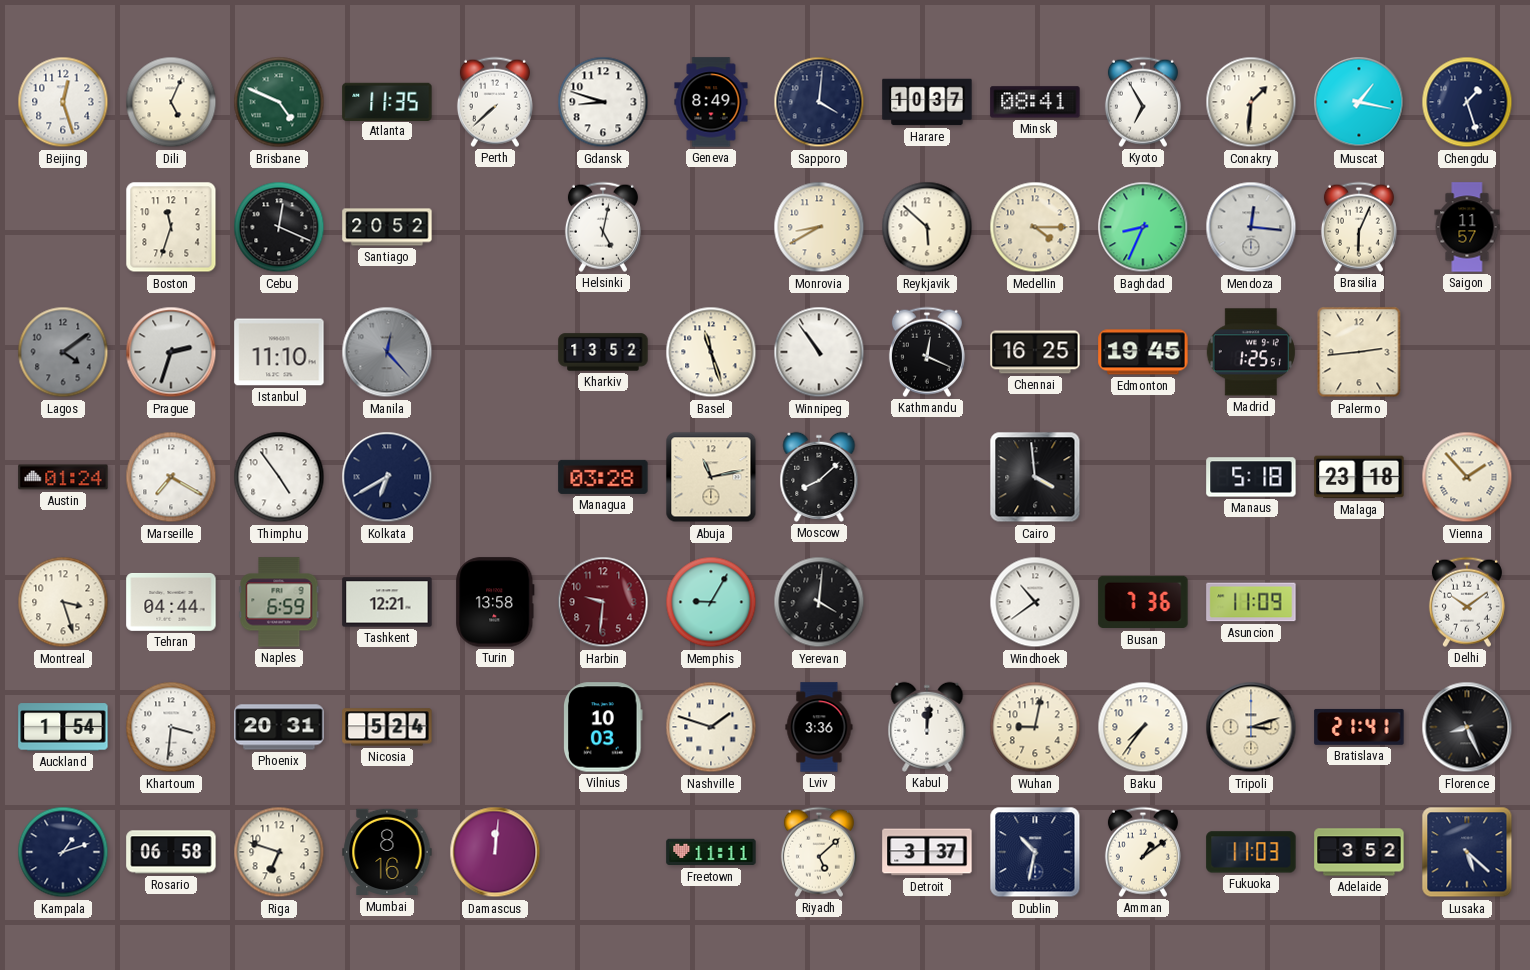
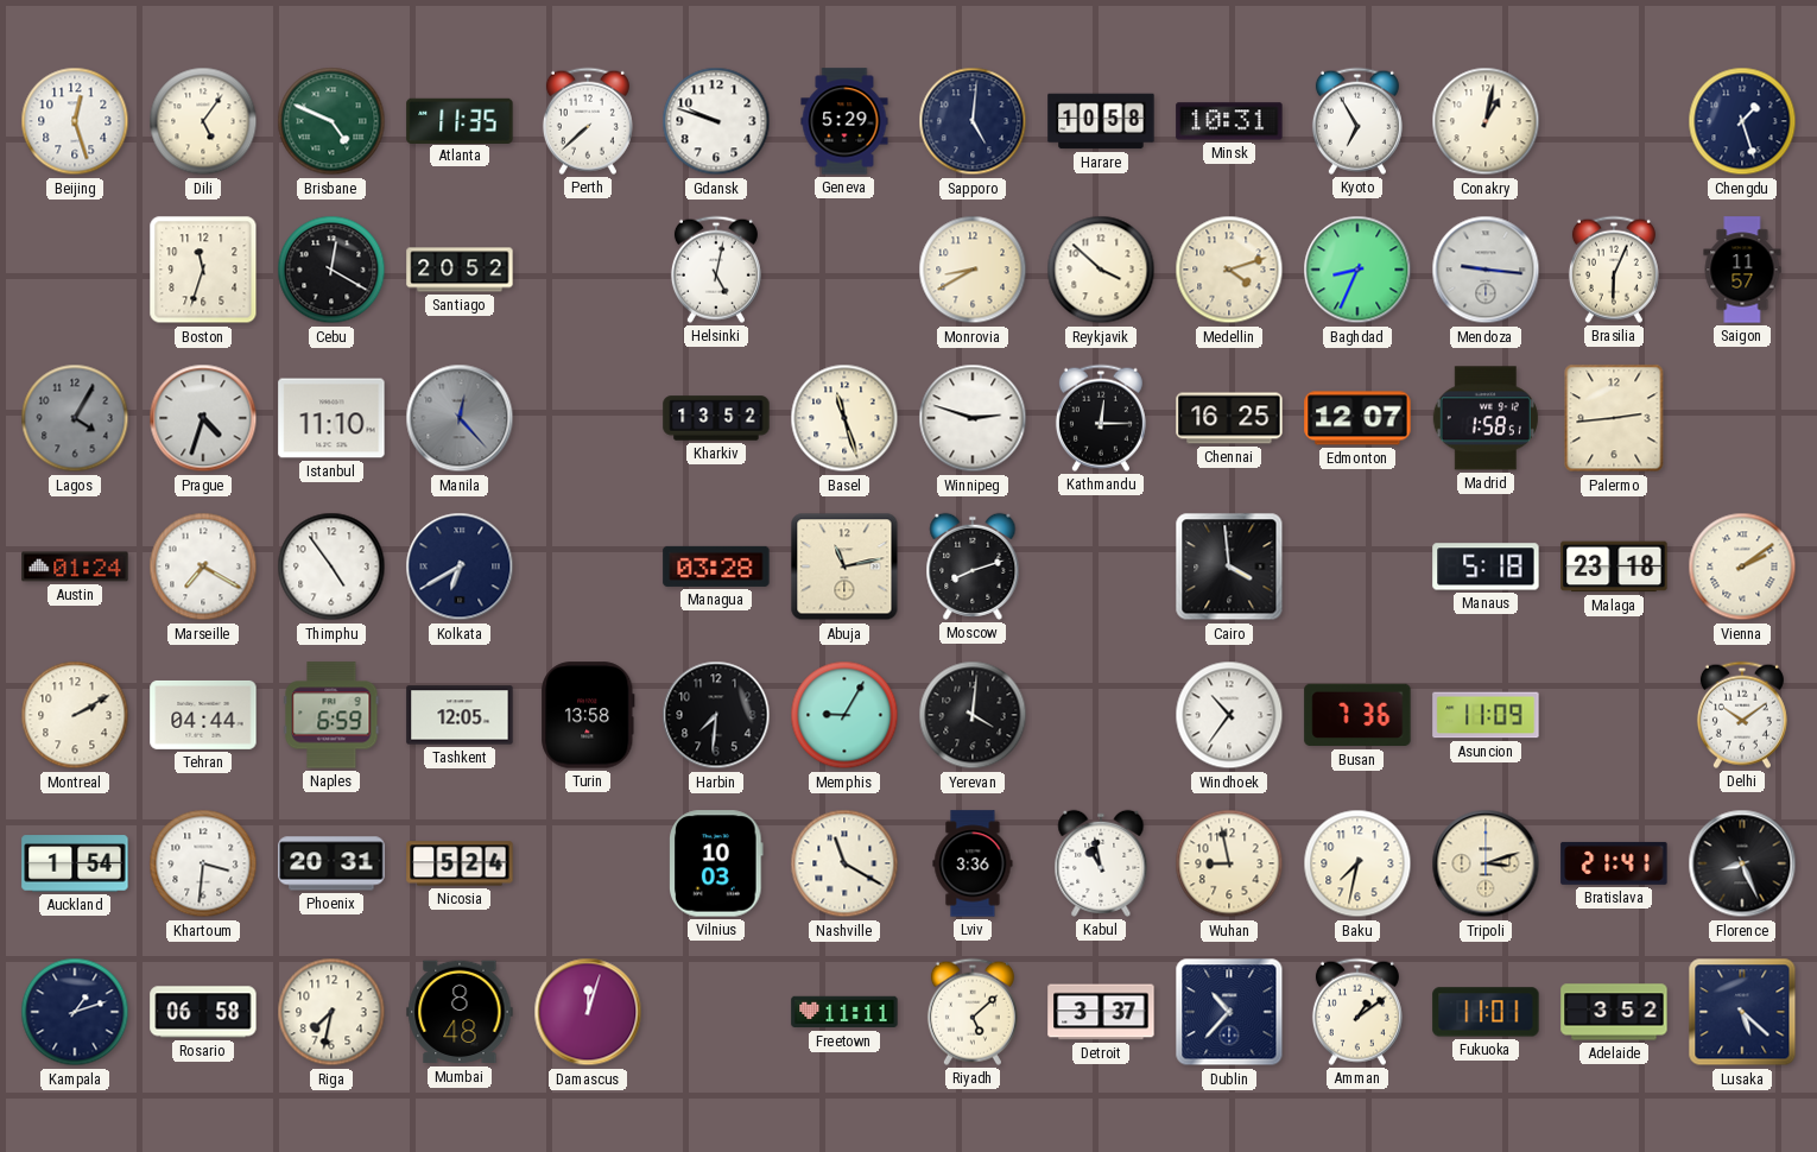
Dili: 5:04 -> 5:06 (203, 121)
Gdansk: 8:48 -> 9:48 (716, 121)
Geneva: 8:49 -> 5:29 (844, 121)
Sapporo: 4:01 -> 5:01 (973, 121)
Harare: 10:37 -> 10:58 (1101, 121)
Minsk: 08:41 -> 10:31 (1229, 121)
Conakry: 1:31 -> 1:02 (1486, 121)
Muscat: 1:17 -> none (1359, 102)
Cebu: 12:19 -> 12:20 (331, 270)
Reykjavik: 5:52 -> 3:52 (1101, 270)
Medellin: 4:15 -> 4:12 (1229, 270)
Mendoza: 12:16 -> 9:16 (1486, 270)
Lagos: 4:09 -> 4:05 (75, 418)
Prague: 2:33 -> 4:33 (203, 418)
Winnipeg: 10:54 -> 2:48 (973, 418)
Kathmandu: 12:19 -> 12:15 (1101, 418)
Edmonton: 19:45 -> 12:07 (1357, 418)
Madrid: 1:25 -> 1:58 (1486, 418)
Moscow: 8:08 -> 8:12 (973, 566)
Vienna: 1:53 -> 2:09 (1742, 566)
Montreal: 3:27 -> 2:10 (75, 715)
Tashkent: 12:21 -> 12:05 (460, 715)
Harbin: 9:31 -> 7:31 (716, 715)
Harbin dial: burgundy -> black (716, 715)
Windhoek: 10:39 -> 10:36 (1229, 715)
Nashville: 1:48 -> 11:20 (844, 863)
Kabul: 12:01 -> 10:58 (1101, 863)
Wuhan: 9:02 -> 8:58 (1229, 863)
Baku: 7:36 -> 7:32 (1357, 863)
Riga: 6:48 -> 7:32 (331, 1012)
Mumbai: 8:16 -> 8:48 (460, 1012)
Damascus: 12:01 -> 12:03 (588, 1012)
Dublin: 10:32 -> 10:37 (1229, 1012)
Fukuoka: 11:03 -> 11:01 (1486, 1012)
